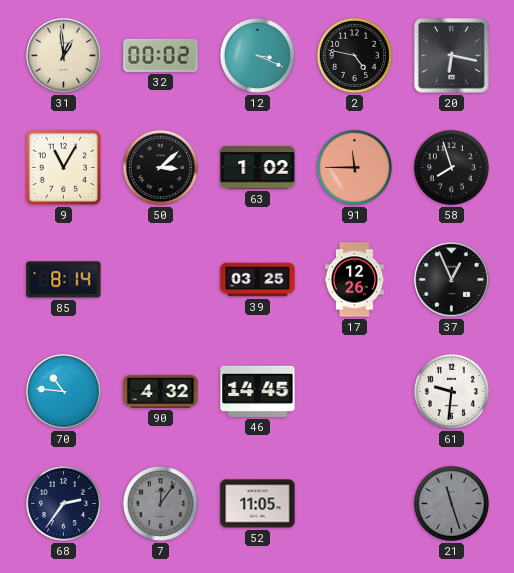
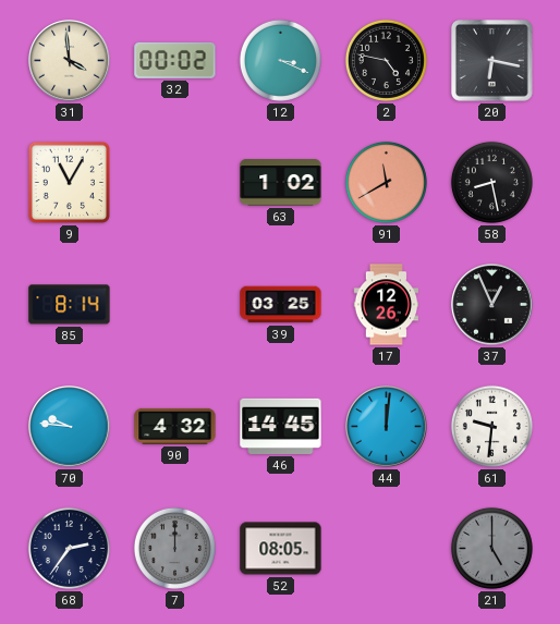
31: 12:59 -> 3:59 (70, 61)
50: 3:08 -> none (160, 167)
91: 11:45 -> 11:40 (386, 182)
58: 7:57 -> 8:28 (491, 182)
70: 10:46 -> 9:46 (70, 427)
44: none -> 12:01 (387, 427)
7: 12:06 -> 12:00 (174, 548)
52: 11:05 -> 08:05 (281, 549)
21: 11:27 -> 5:00 (491, 548)
